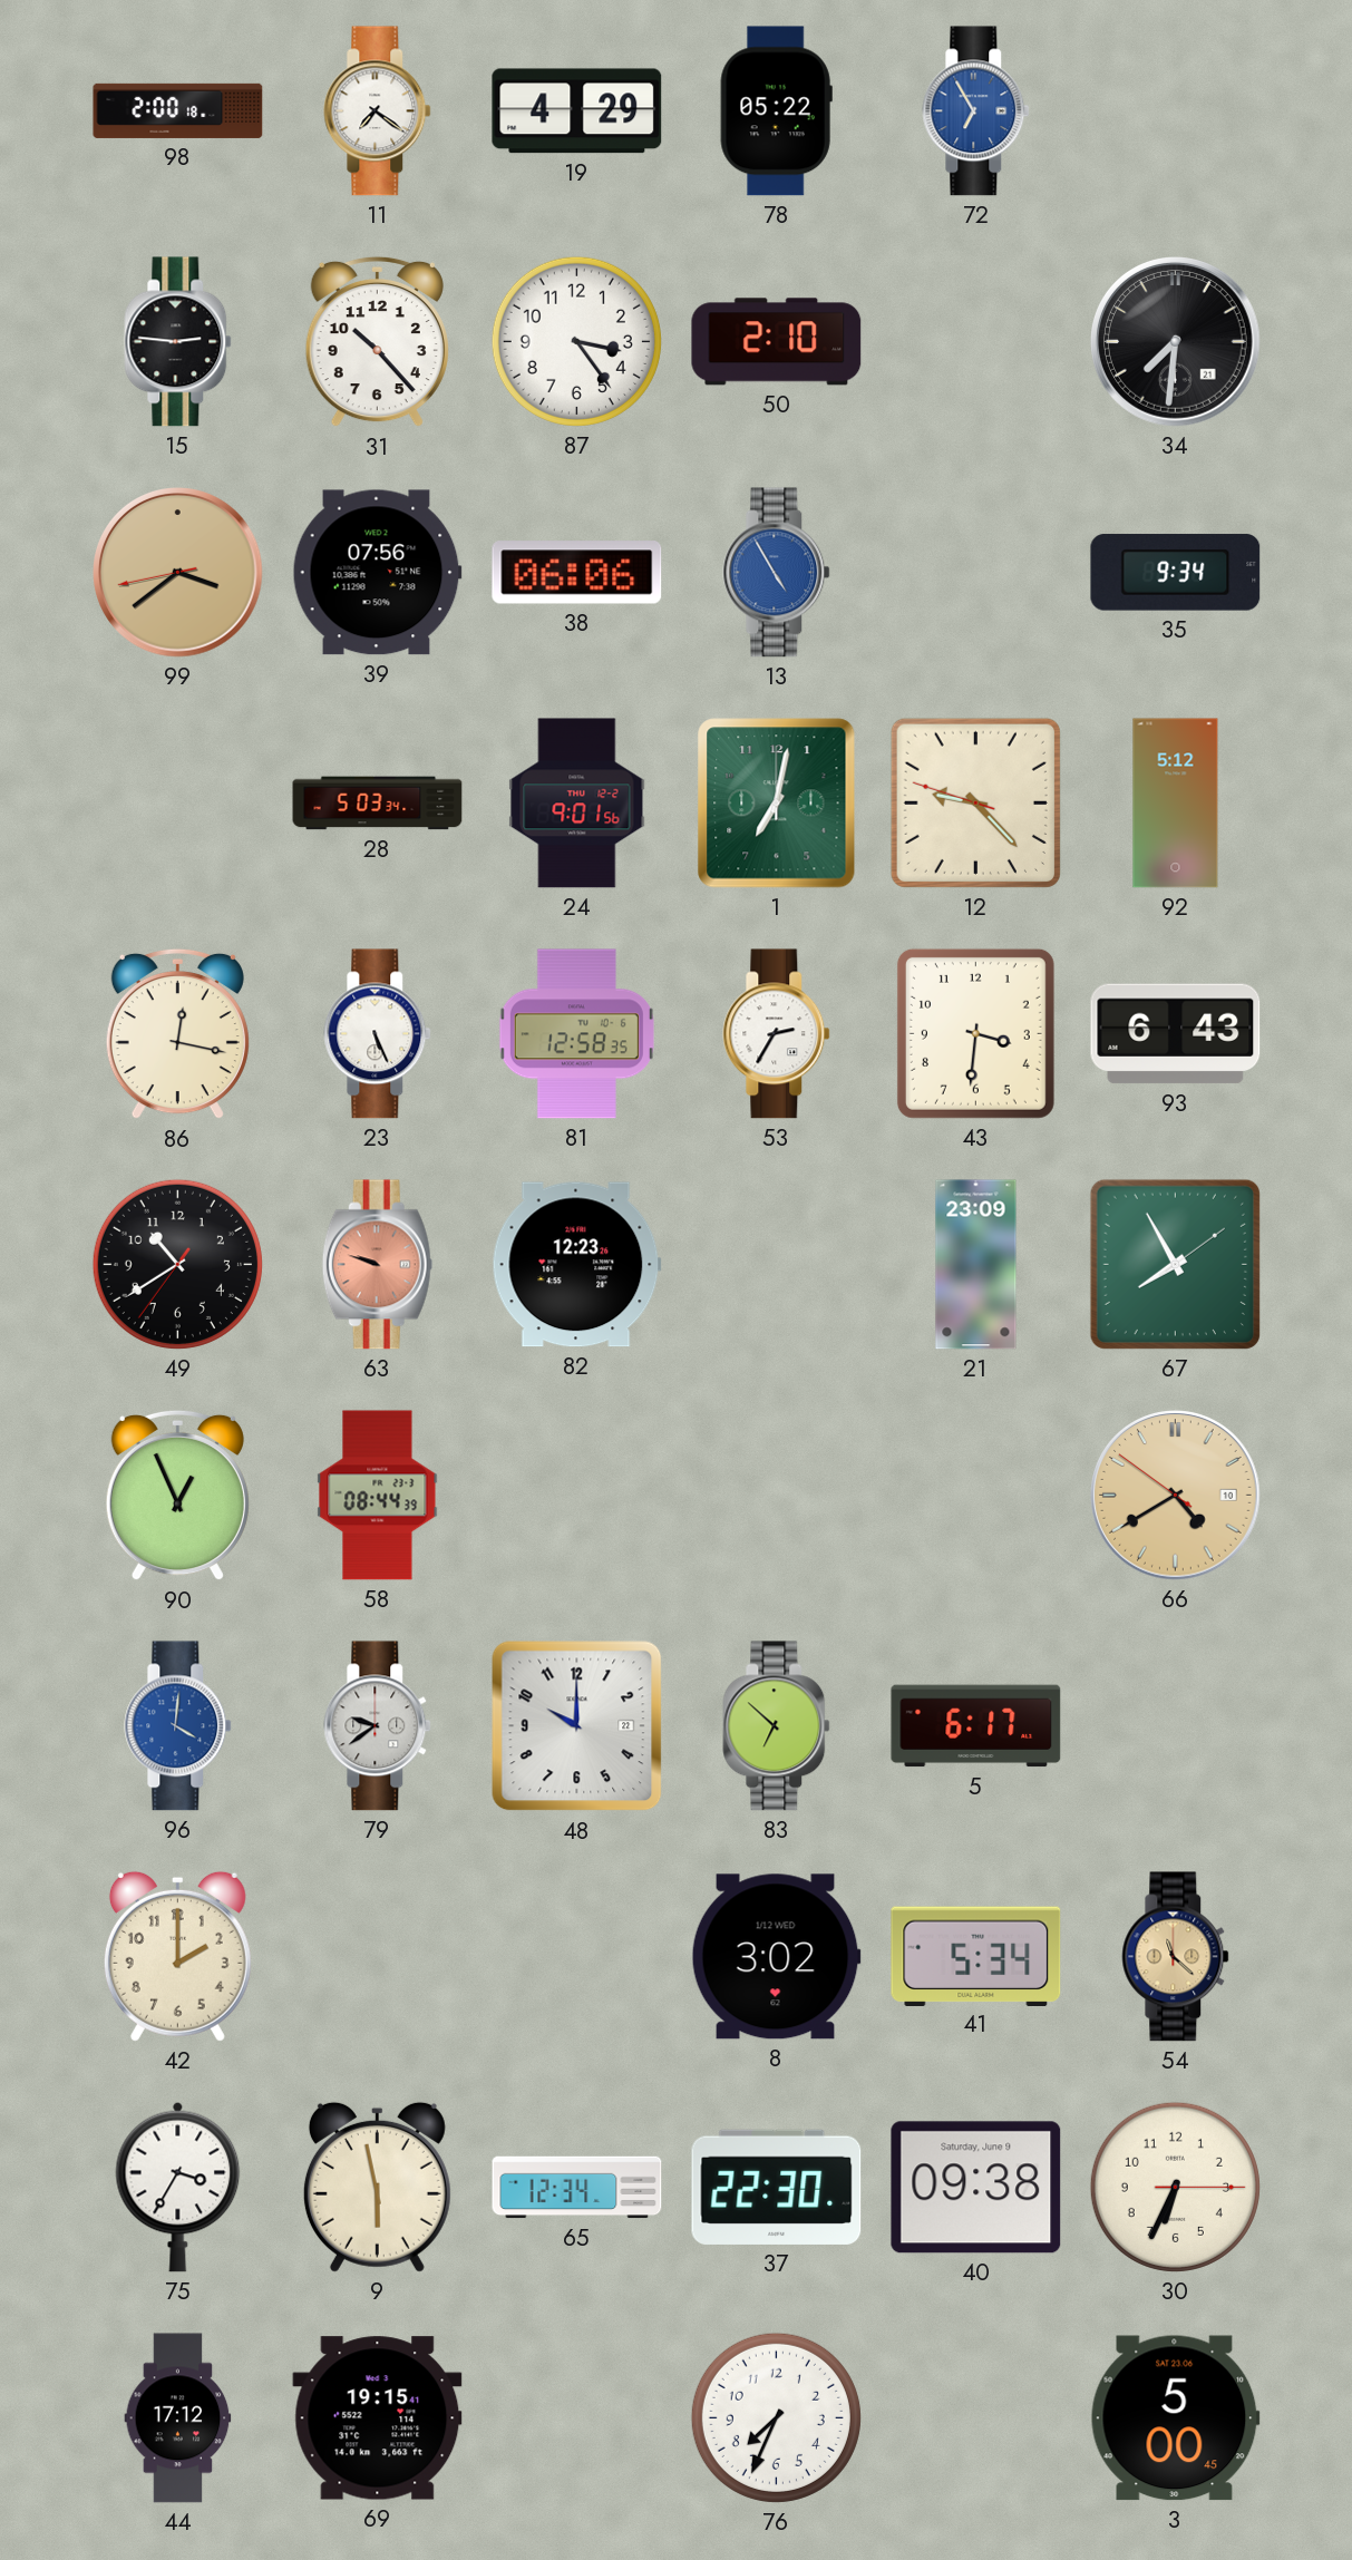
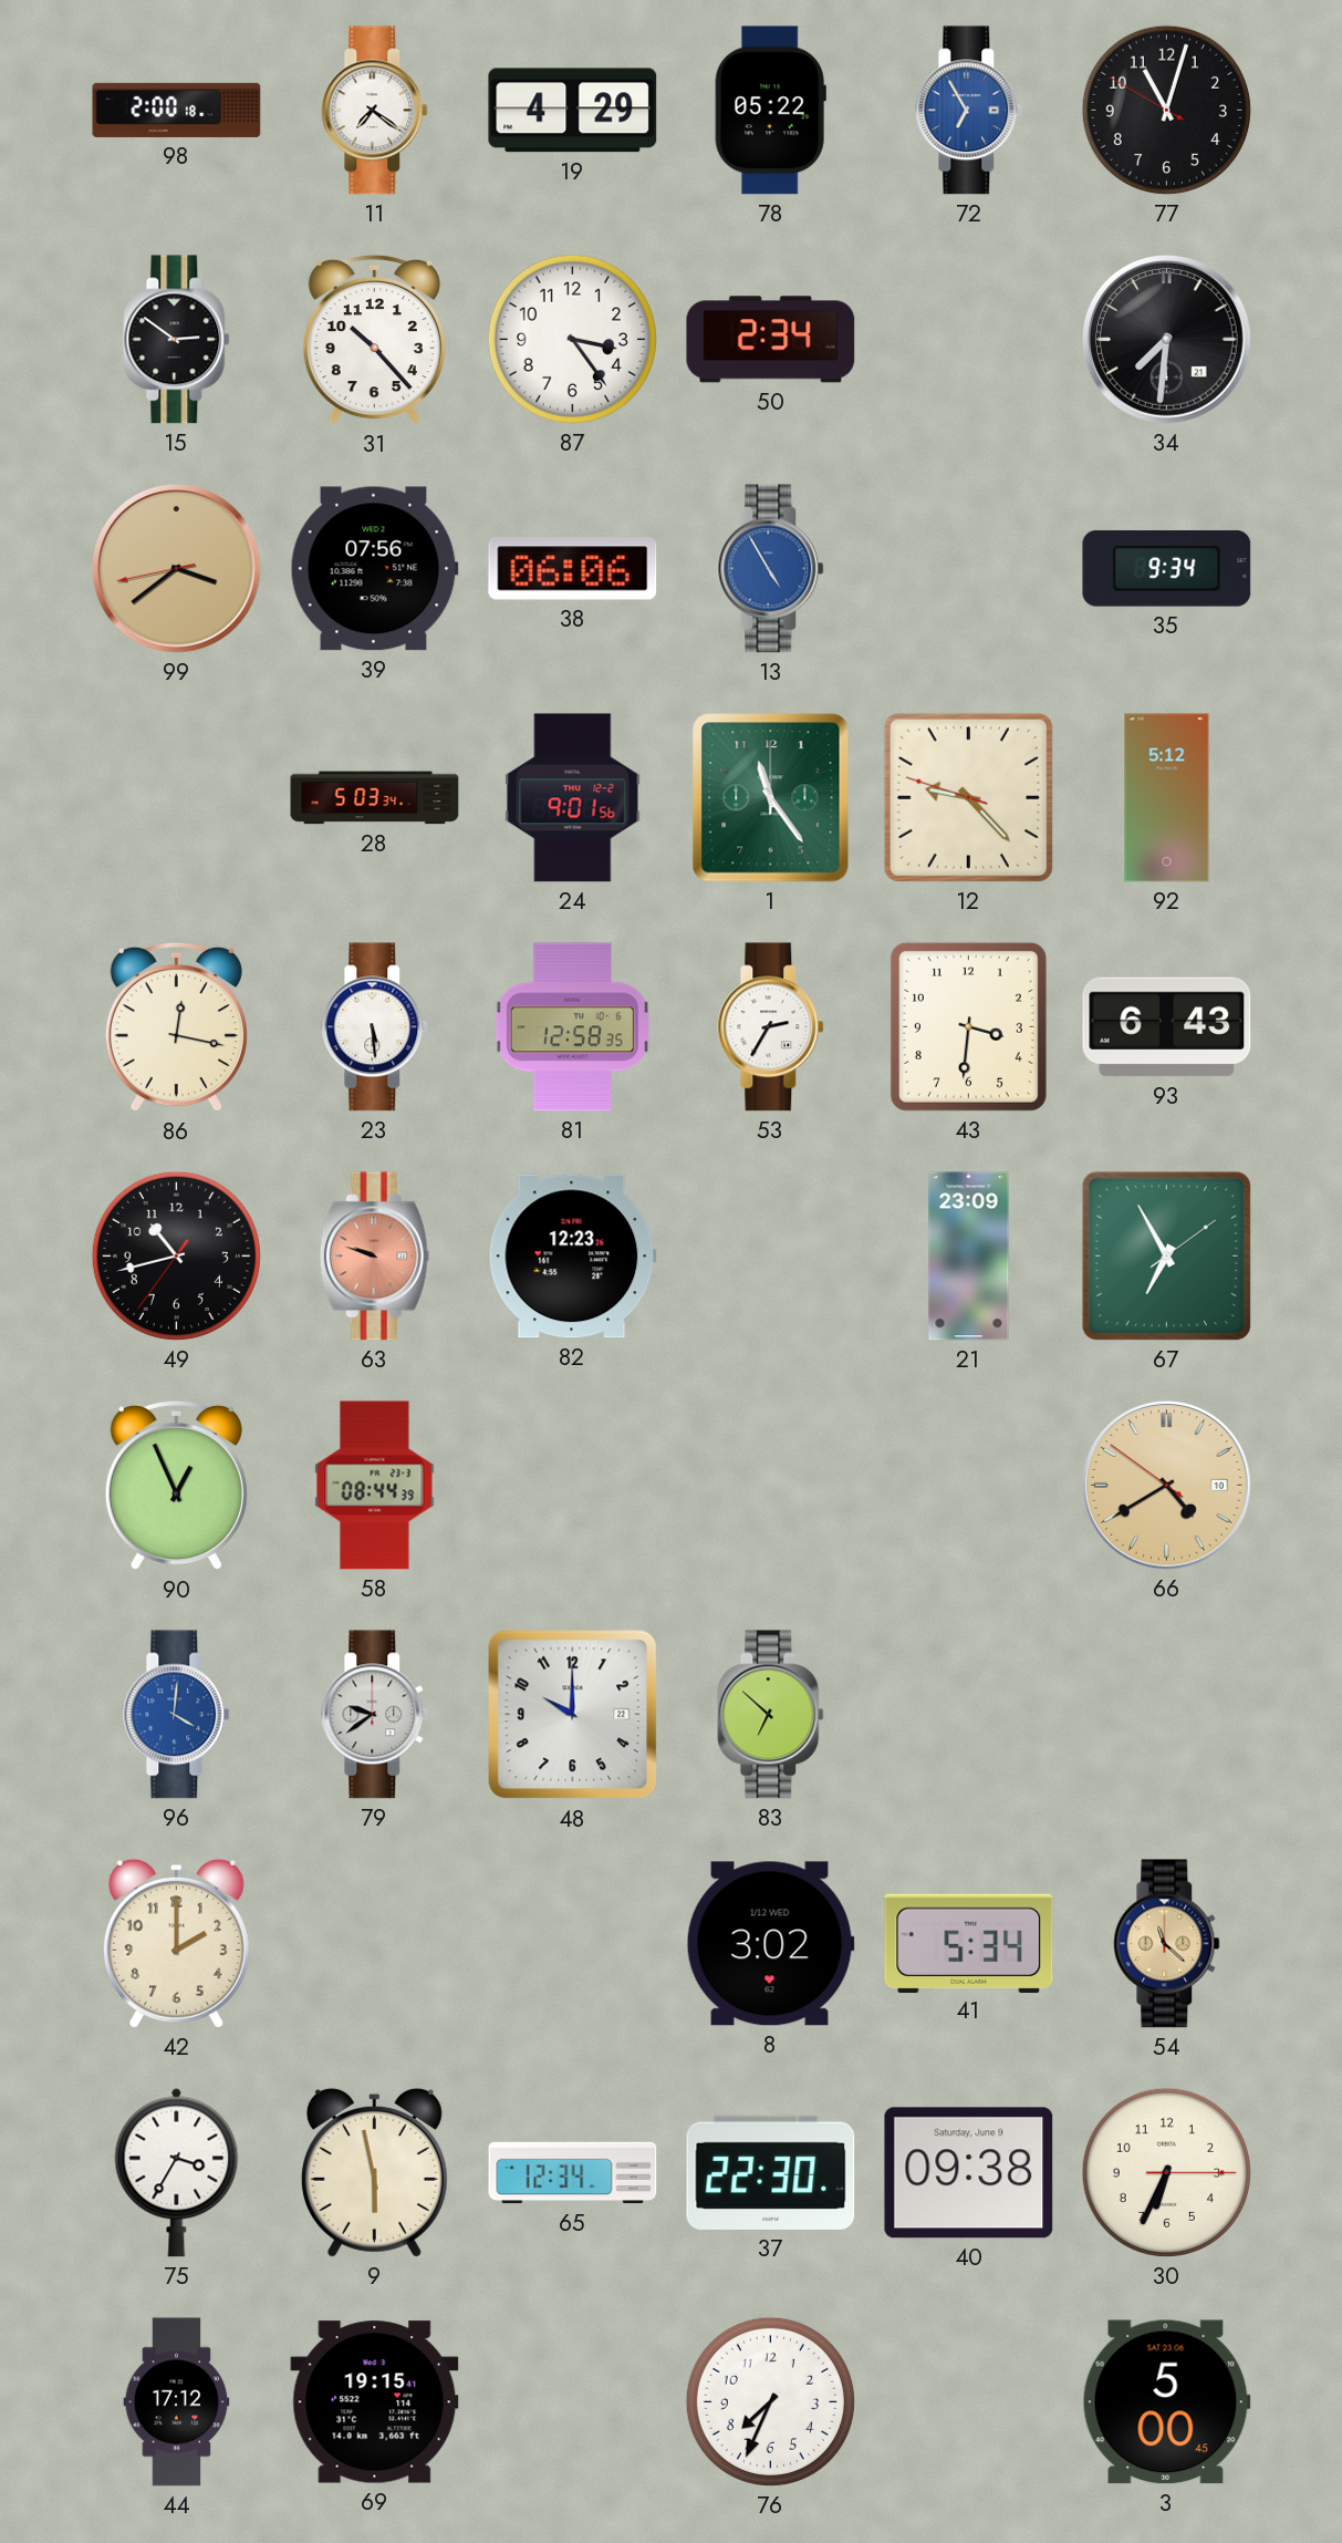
77: none -> 11:02 (1166, 110)
15: 2:46 -> 2:51 (177, 340)
50: 2:10 -> 2:34 (771, 340)
1: 7:02 -> 11:24 (771, 798)
23: 5:26 -> 5:29 (375, 1027)
49: 10:39 -> 10:42 (176, 1255)
67: 7:55 -> 6:55 (1166, 1255)
5: 6:17 -> none (976, 1726)
